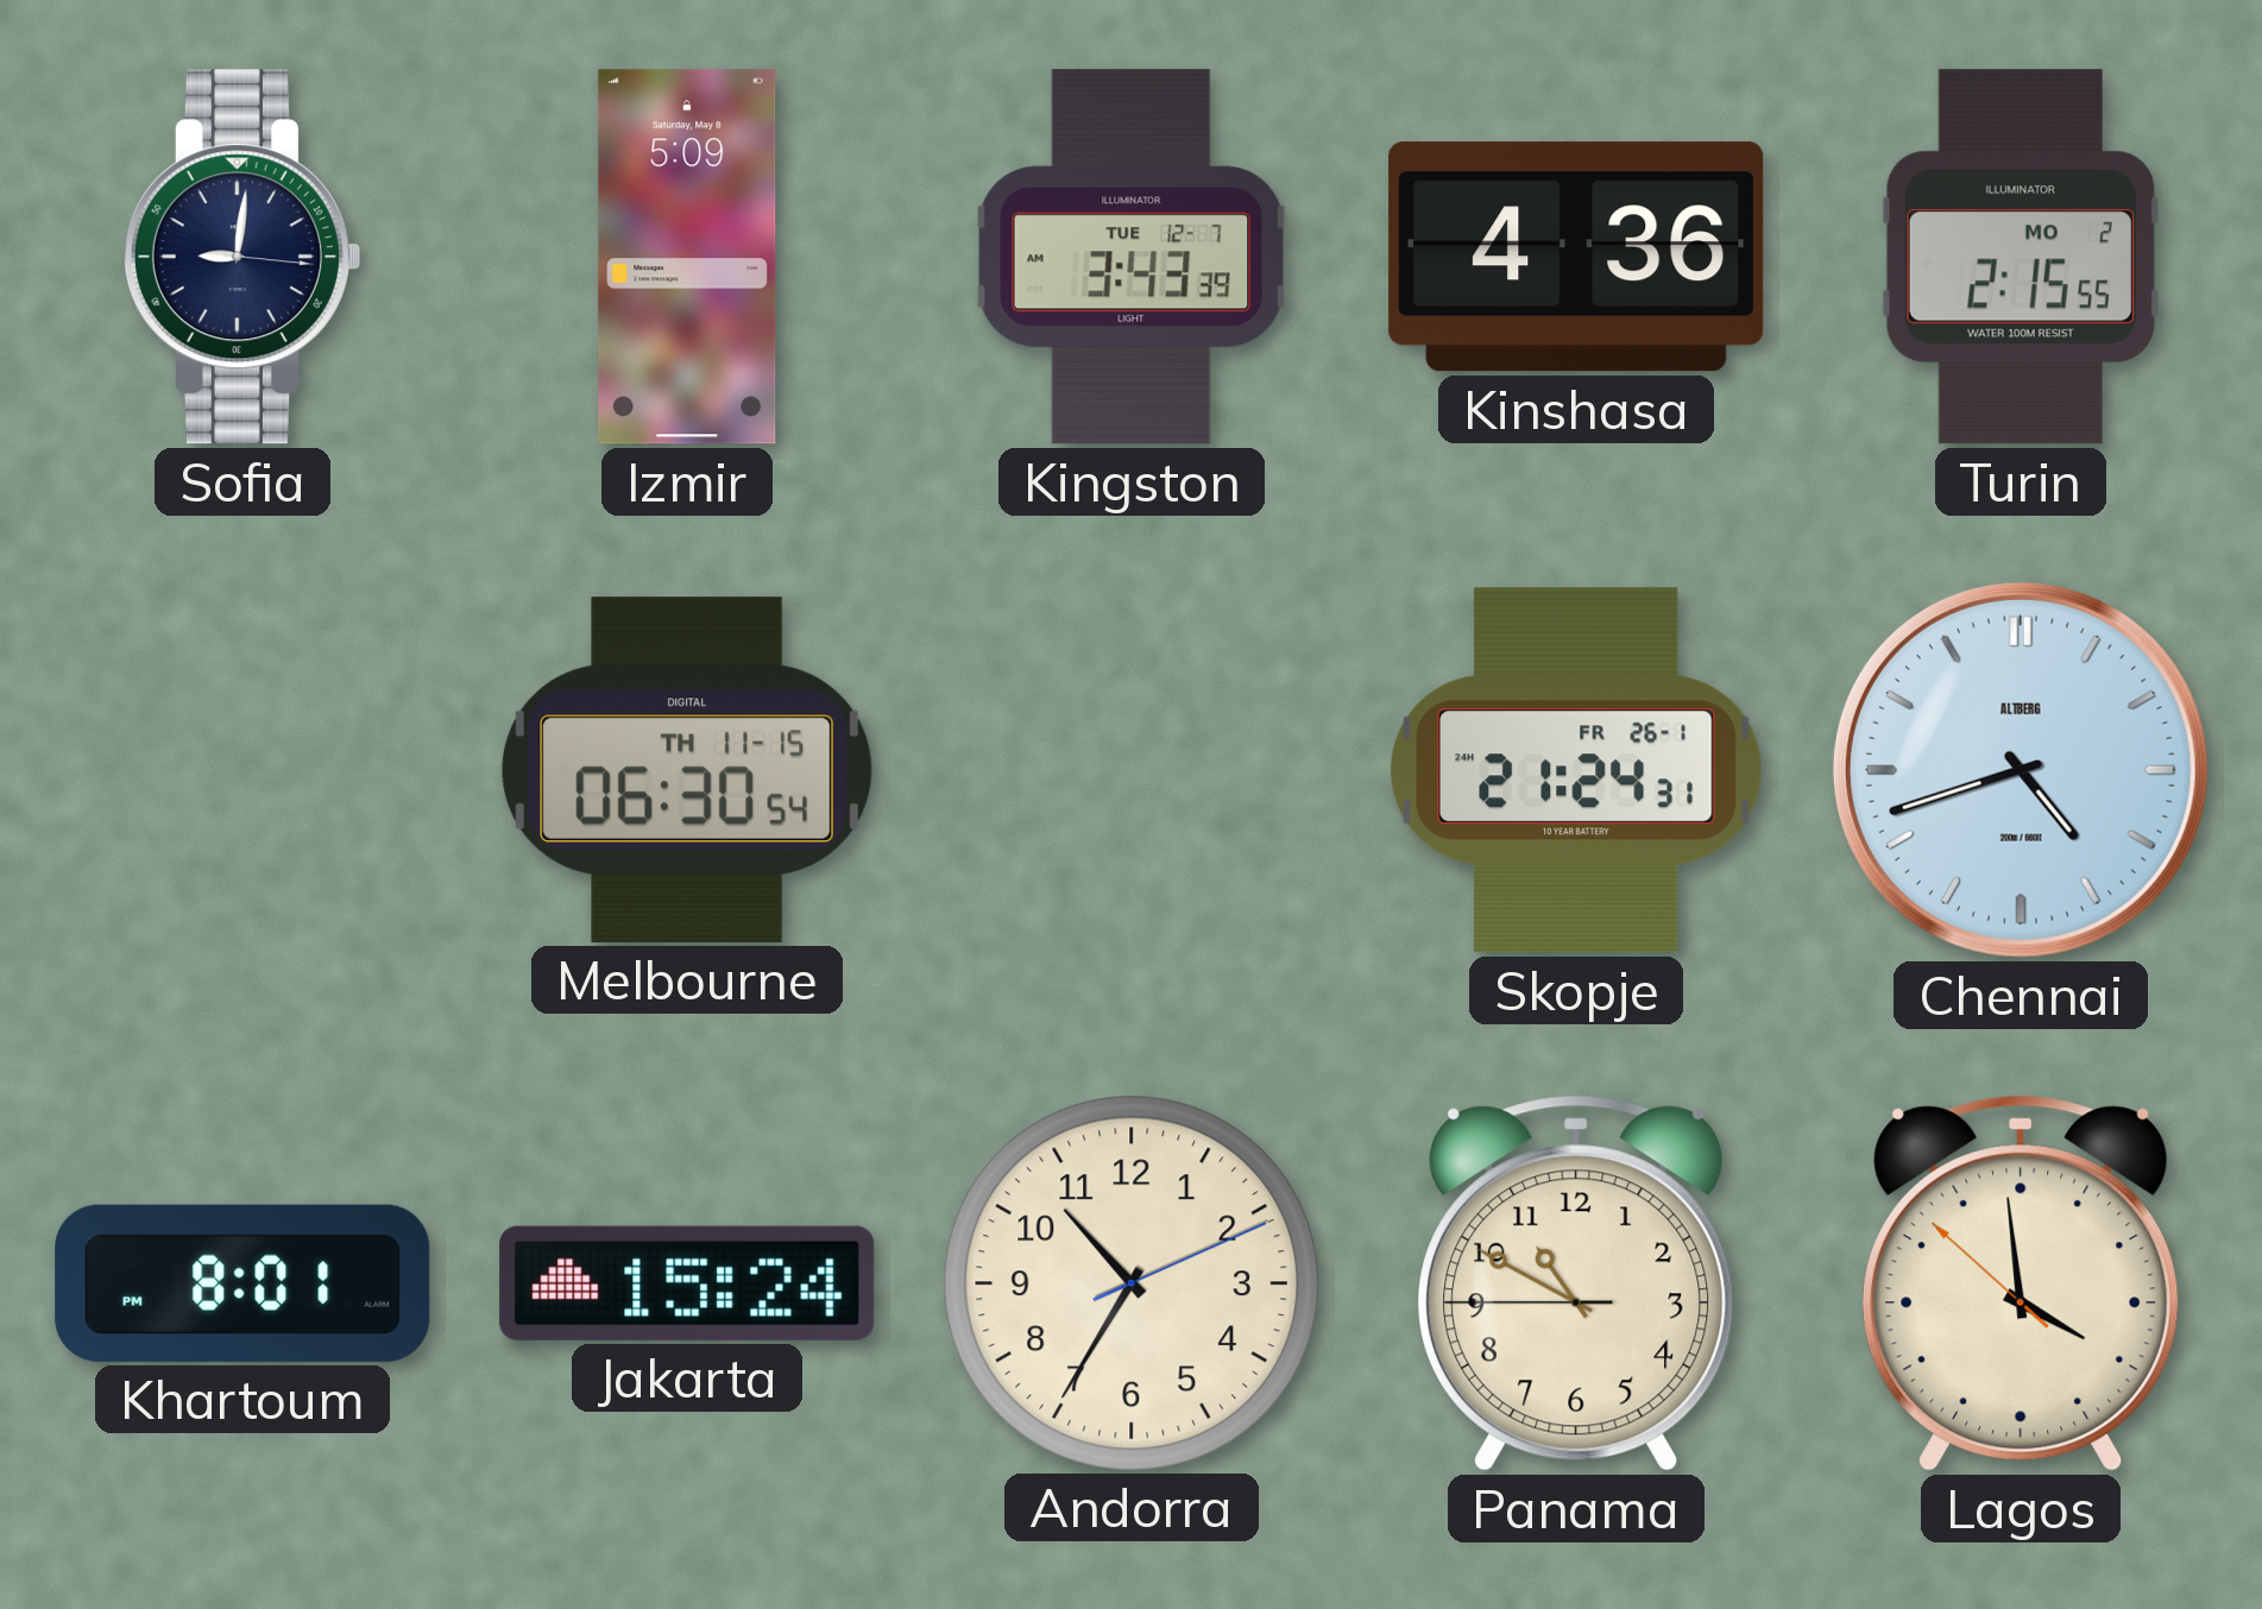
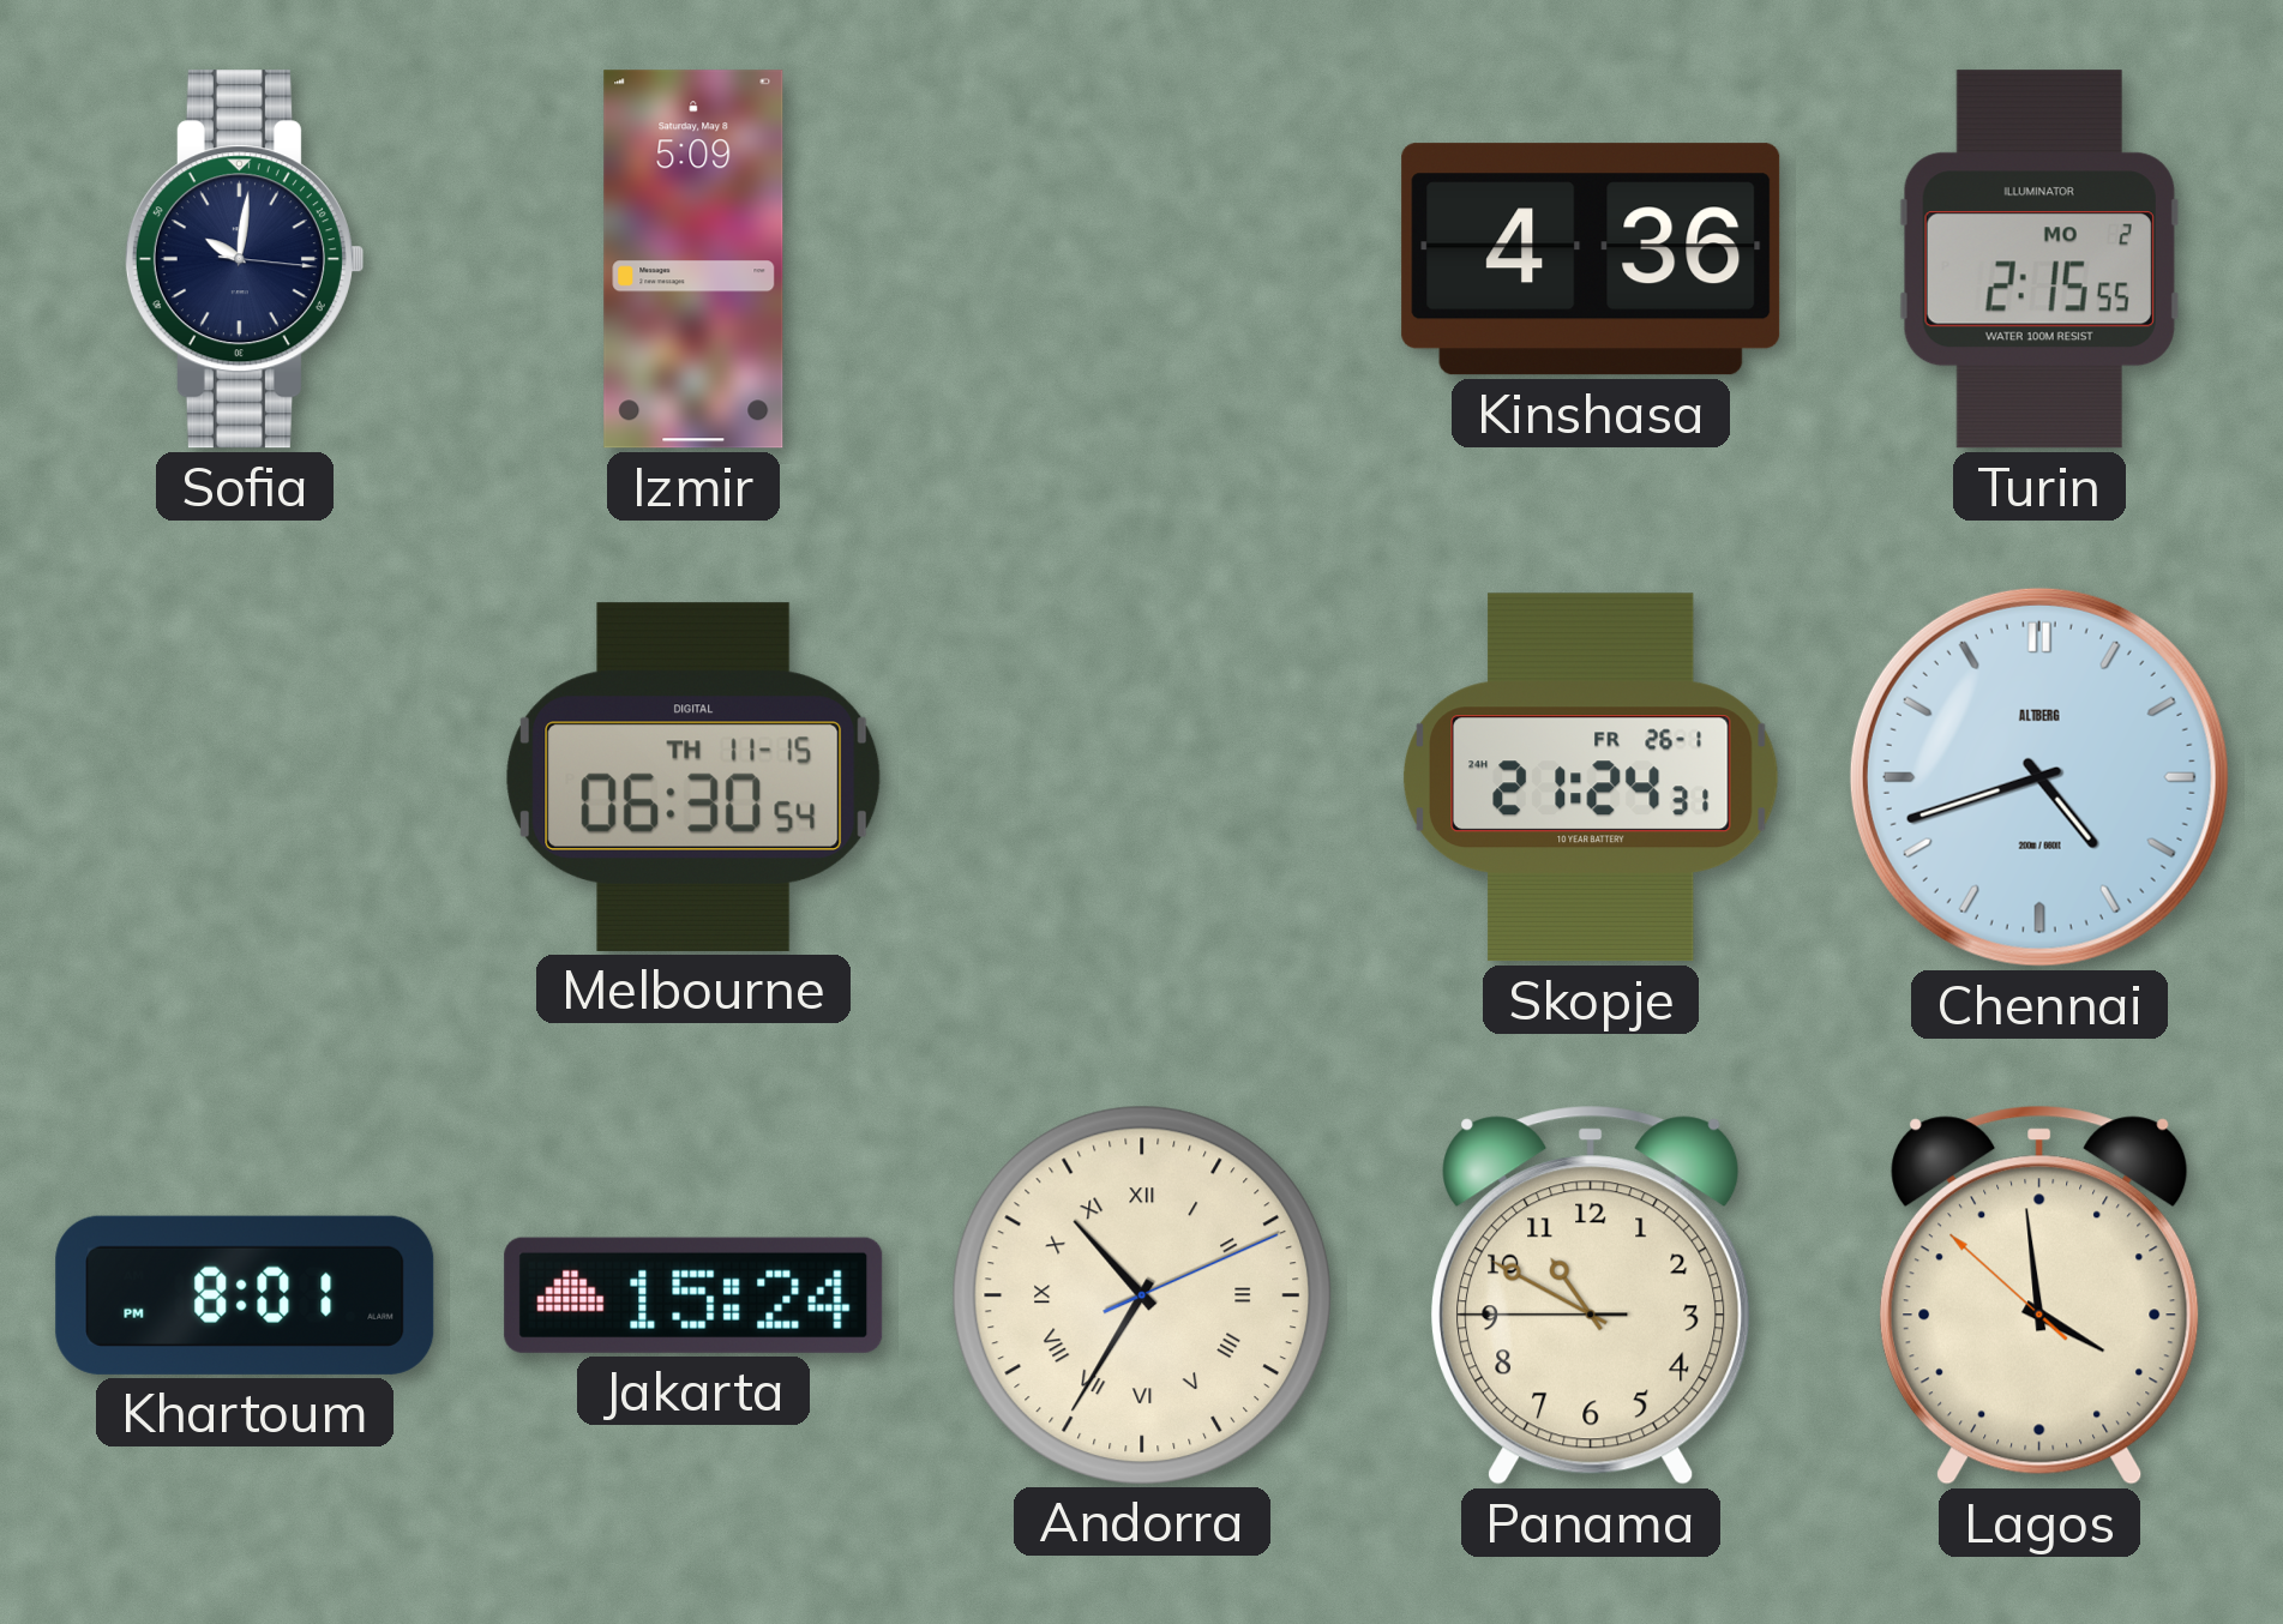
Sofia: 9:01 -> 10:01 (244, 259)
Kingston: 3:43 -> none (1132, 257)
Andorra numerals: Arabic -> Roman (1141, 1294)
